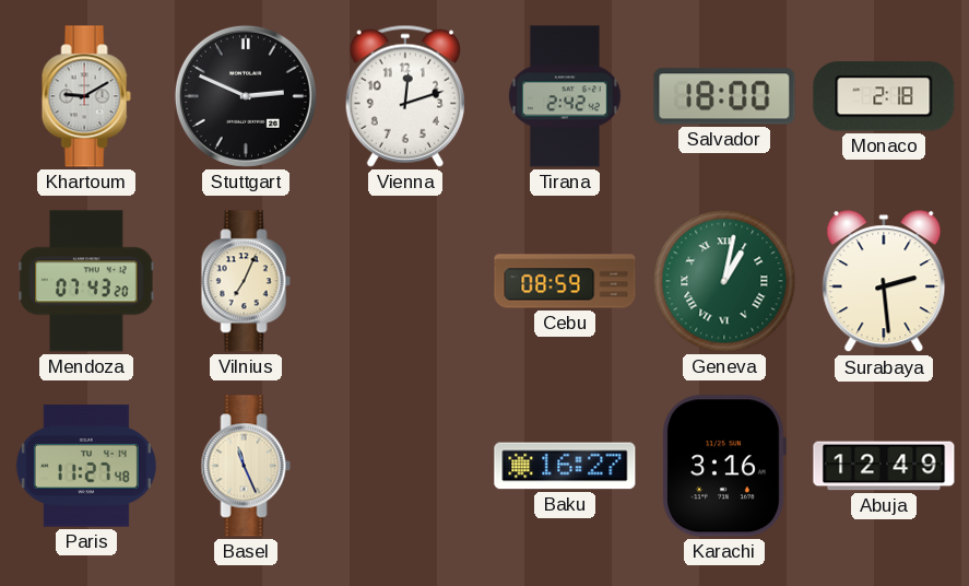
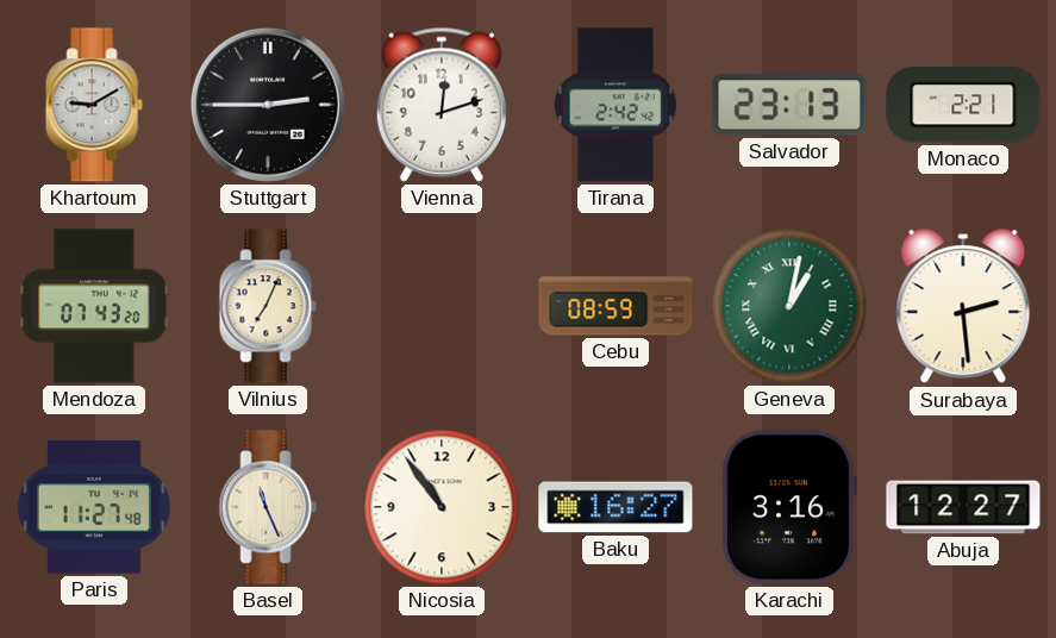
Stuttgart: 2:49 -> 2:45 (268, 105)
Salvador: 18:00 -> 23:13 (789, 105)
Monaco: 2:18 -> 2:21 (963, 105)
Nicosia: none -> 10:54 (442, 507)
Abuja: 12:49 -> 12:27 (963, 507)
